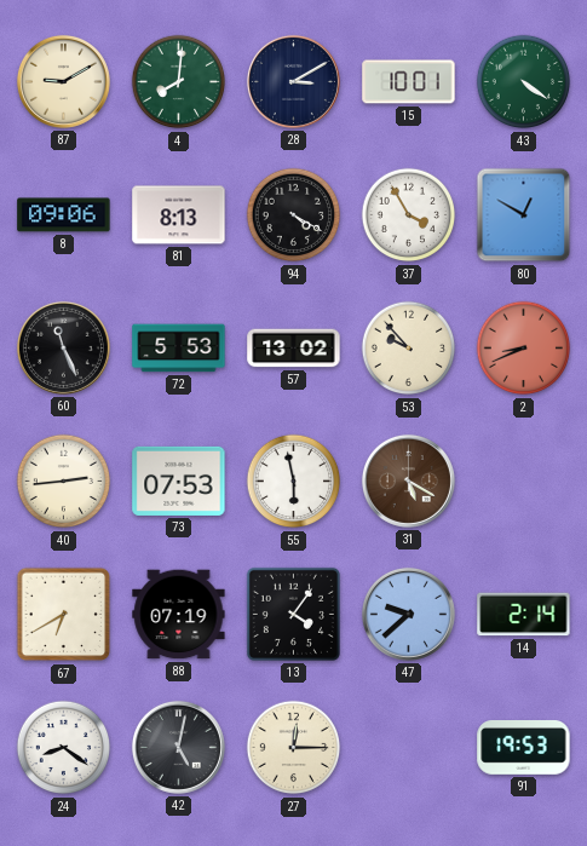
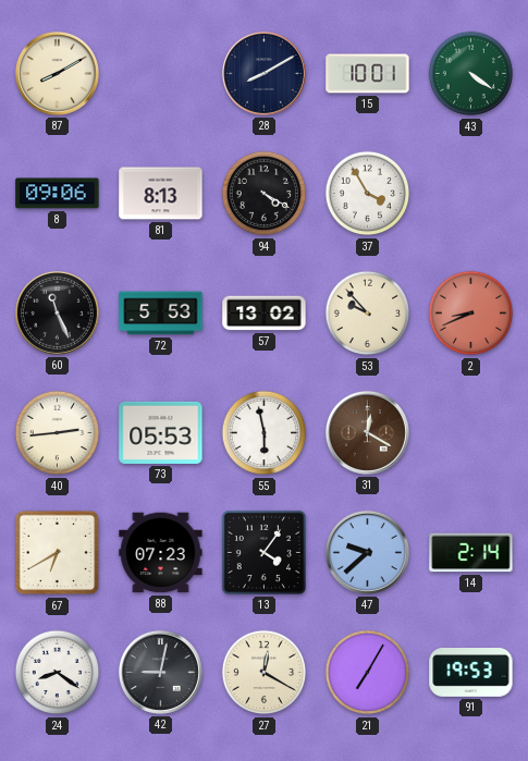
87: 9:10 -> 8:10 (57, 73)
4: 8:01 -> none (179, 82)
28: 3:10 -> 8:10 (263, 73)
80: 12:50 -> none (524, 215)
73: 07:53 -> 05:53 (161, 432)
31: 5:20 -> 12:20 (367, 432)
88: 07:19 -> 07:23 (161, 553)
42: 5:02 -> 9:02 (160, 672)
27: 12:15 -> 12:20 (265, 673)
21: none -> 7:05 (368, 673)
